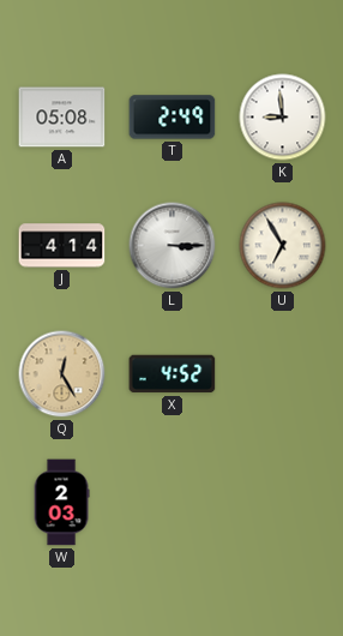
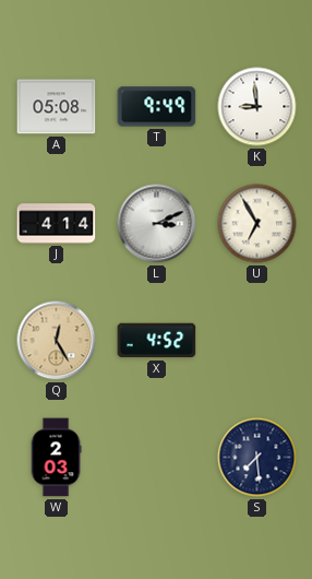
T: 2:49 -> 9:49 (157, 107)
L: 3:15 -> 3:11 (157, 224)
S: none -> 7:29 (257, 458)
